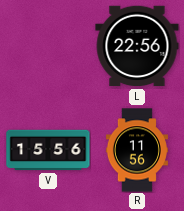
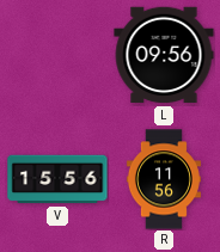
L: 22:56 -> 09:56 (164, 55)
